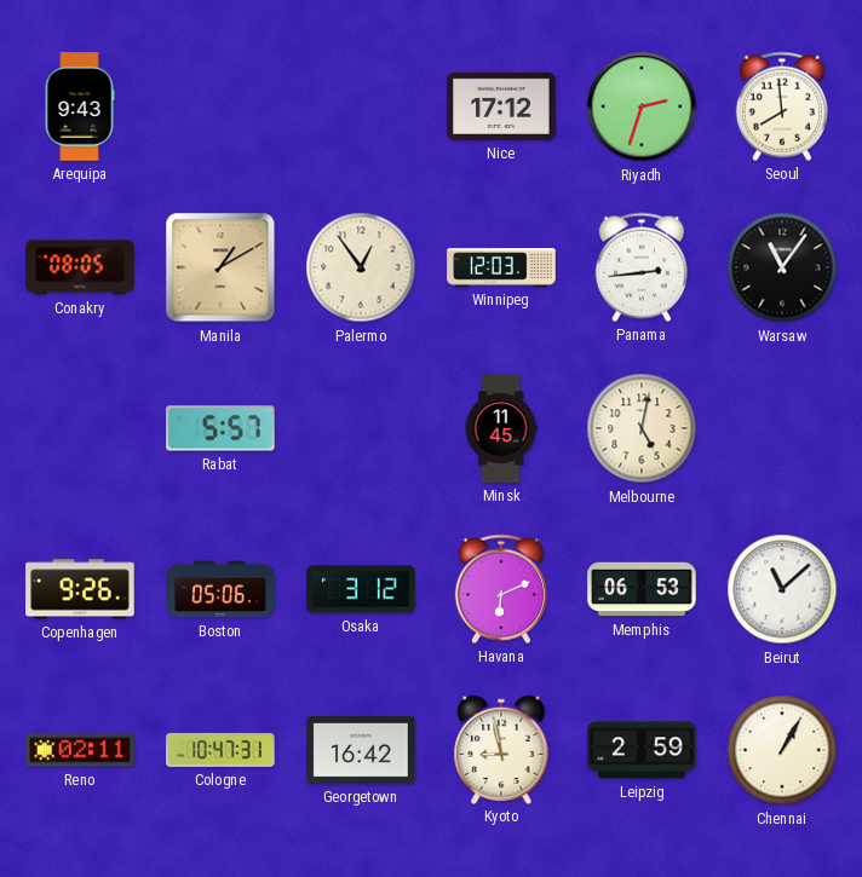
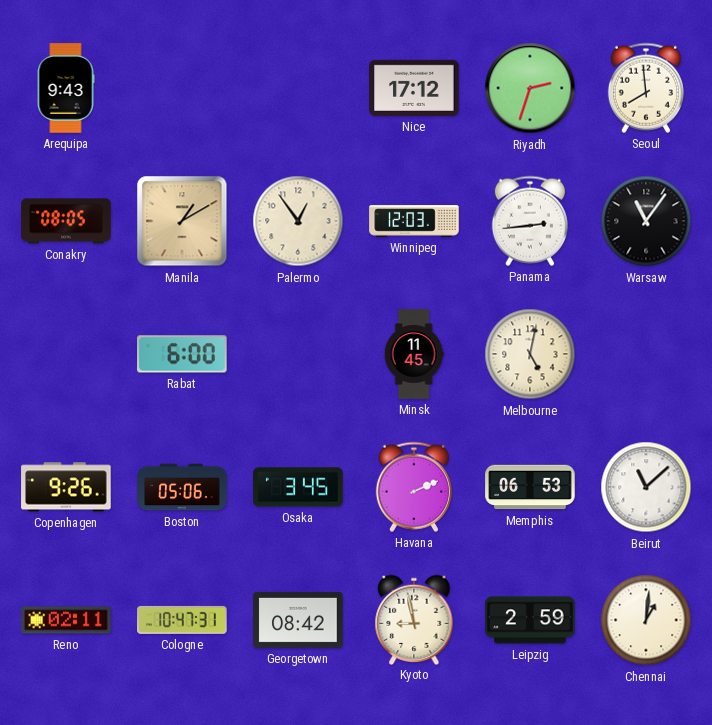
Rabat: 5:57 -> 6:00 (182, 354)
Osaka: 3:12 -> 3:45 (298, 487)
Havana: 6:11 -> 2:11 (414, 487)
Georgetown: 16:42 -> 08:42 (298, 620)
Chennai: 1:05 -> 1:01 (646, 620)
